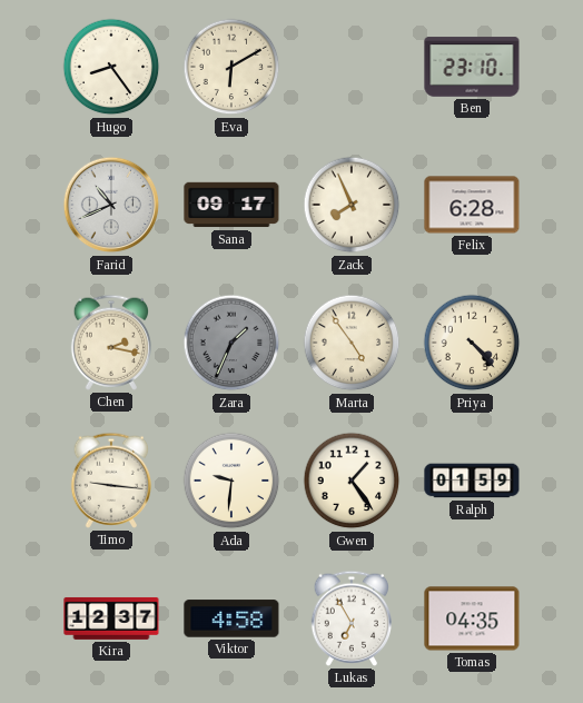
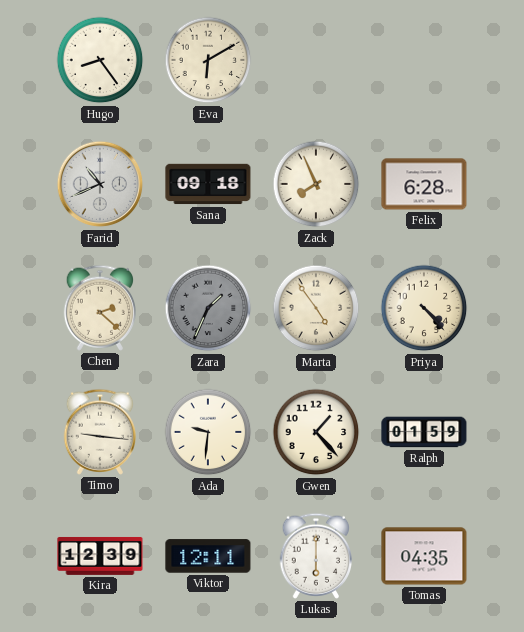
Ben: 23:10 -> none (472, 67)
Sana: 09:17 -> 09:18 (208, 184)
Chen: 2:17 -> 2:22 (100, 308)
Gwen: 1:24 -> 1:23 (316, 432)
Kira: 12:37 -> 12:39 (100, 556)
Viktor: 4:58 -> 12:11 (208, 556)
Lukas: 6:55 -> 6:00 (316, 556)
